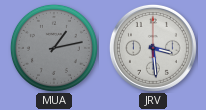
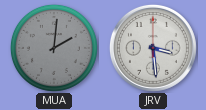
MUA: 1:13 -> 2:01 (54, 48)
